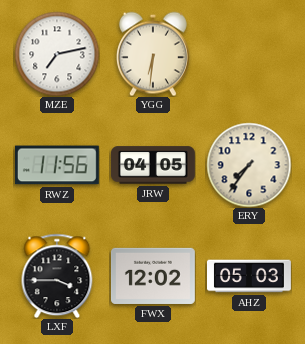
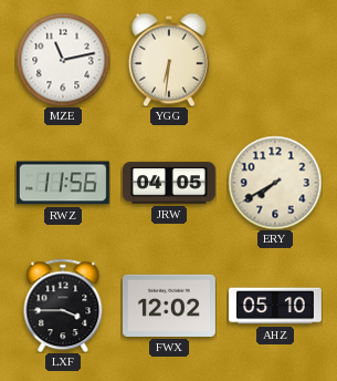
MZE: 7:13 -> 11:13 (63, 60)
ERY: 7:36 -> 7:40 (275, 183)
AHZ: 05:03 -> 05:10 (276, 306)
